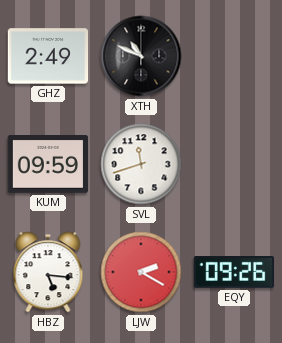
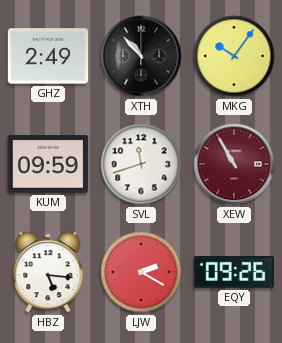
XTH: 10:49 -> 10:53 (141, 56)
MKG: none -> 10:06 (234, 56)
XEW: none -> 10:55 (234, 164)
